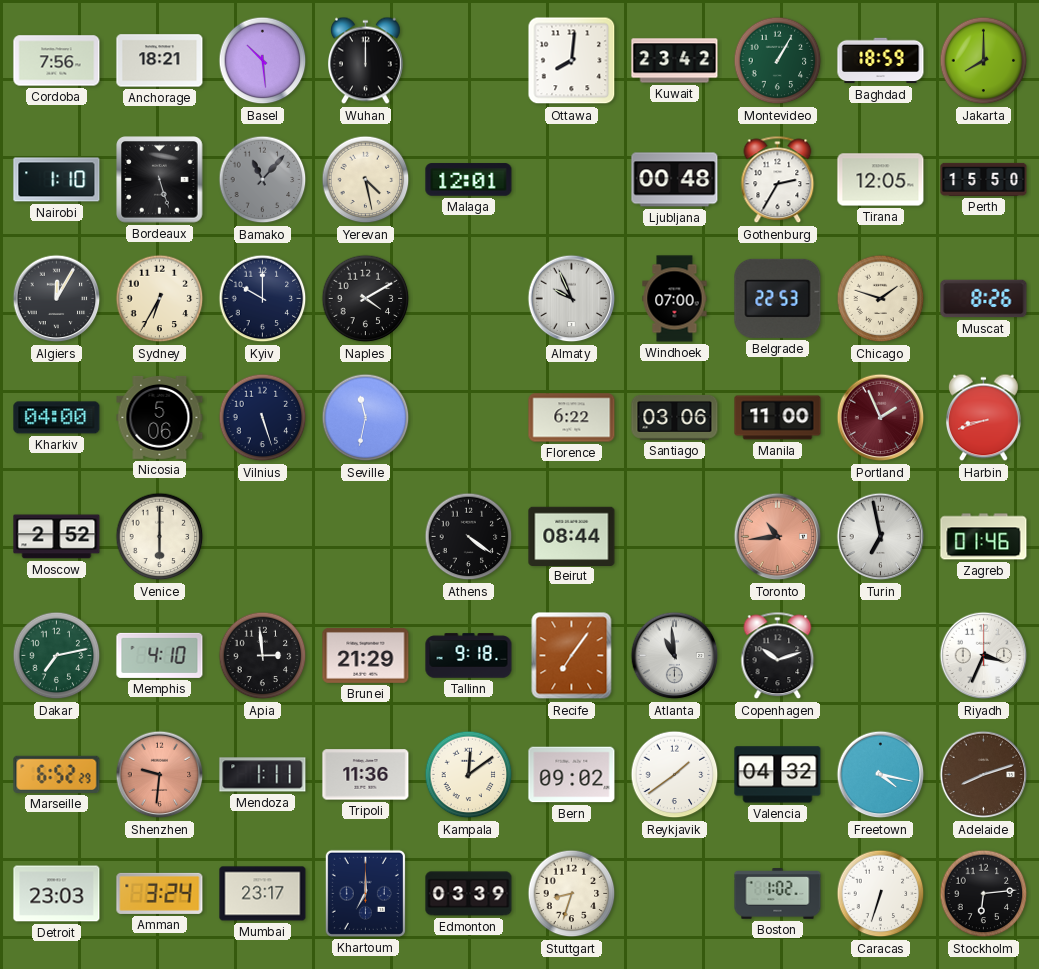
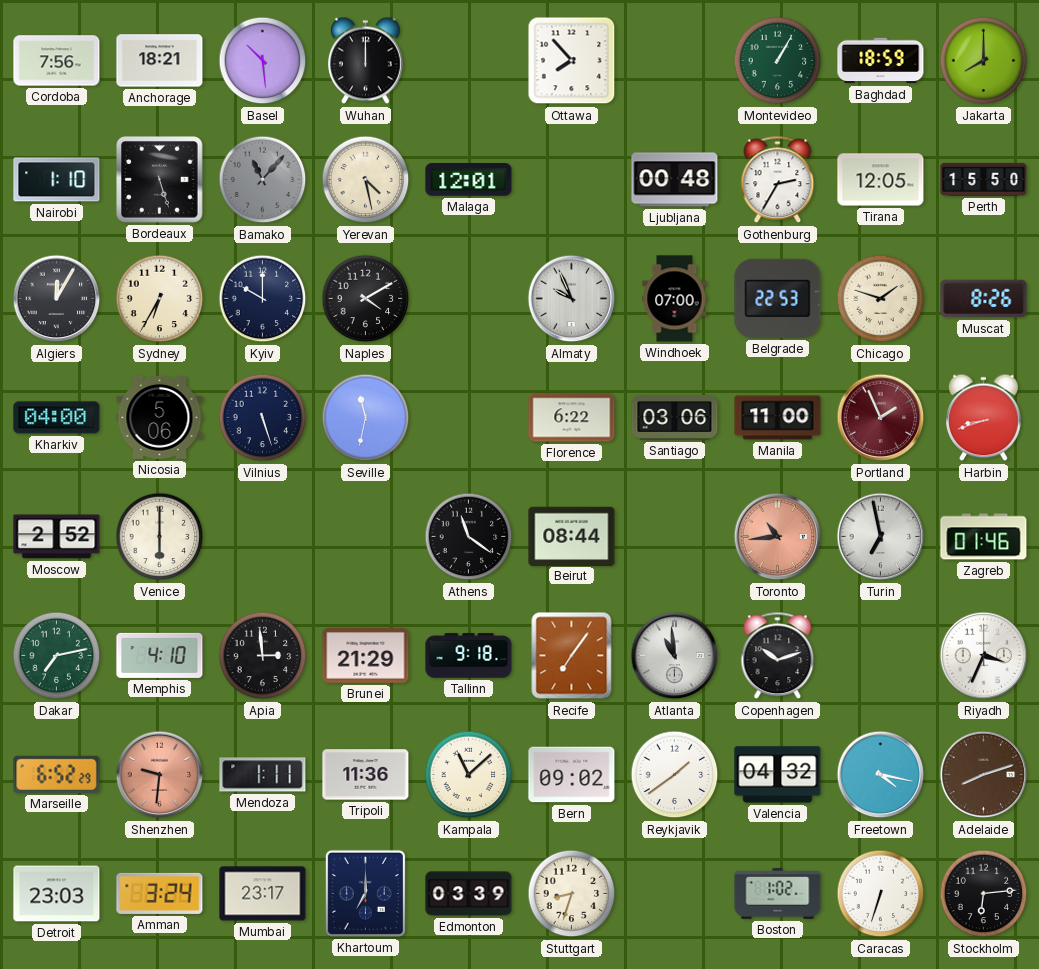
Ottawa: 8:01 -> 7:53 (572, 61)
Kuwait: 23:42 -> none (675, 61)
Athens: 4:21 -> 11:21 (469, 537)
Kampala: 12:09 -> 11:08 (469, 775)
